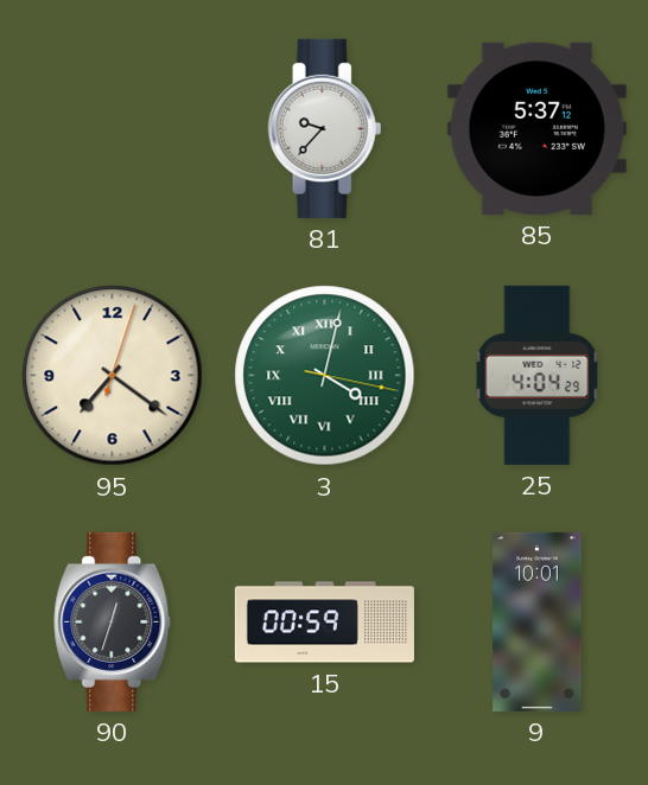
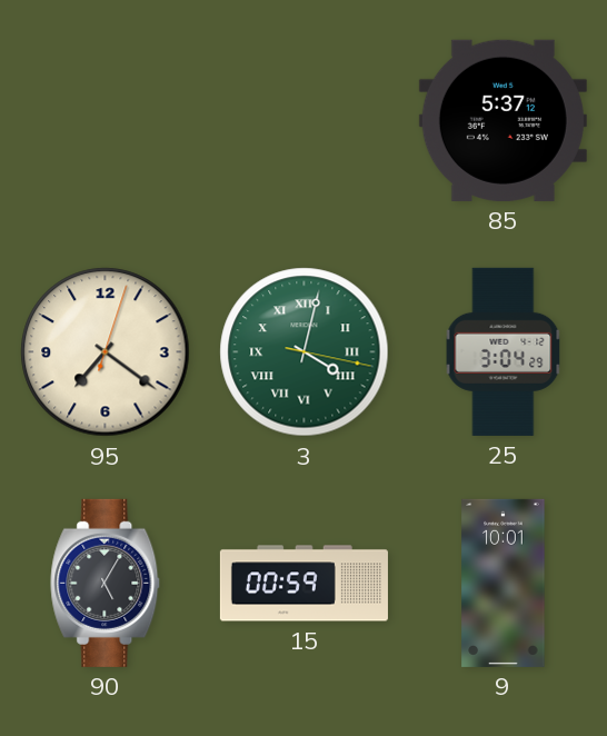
81: 9:37 -> none (325, 128)
25: 4:04 -> 3:04 (504, 351)
90: 12:33 -> 5:05 (106, 583)
